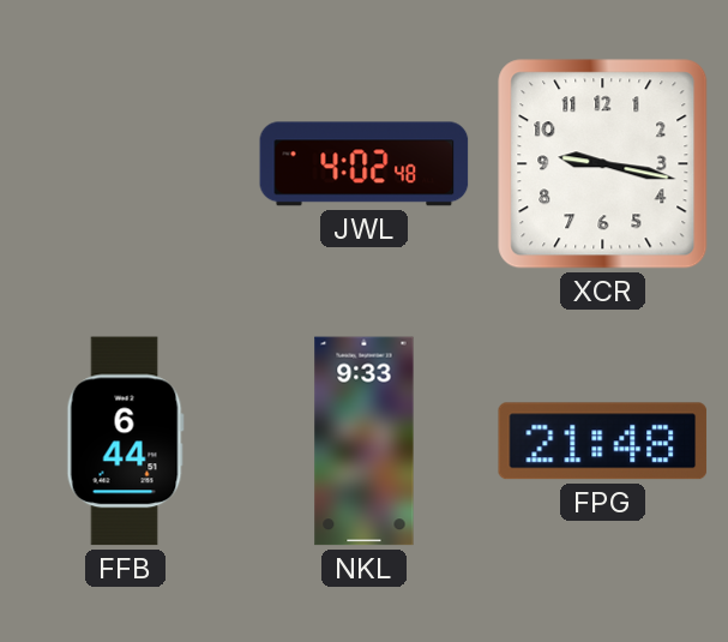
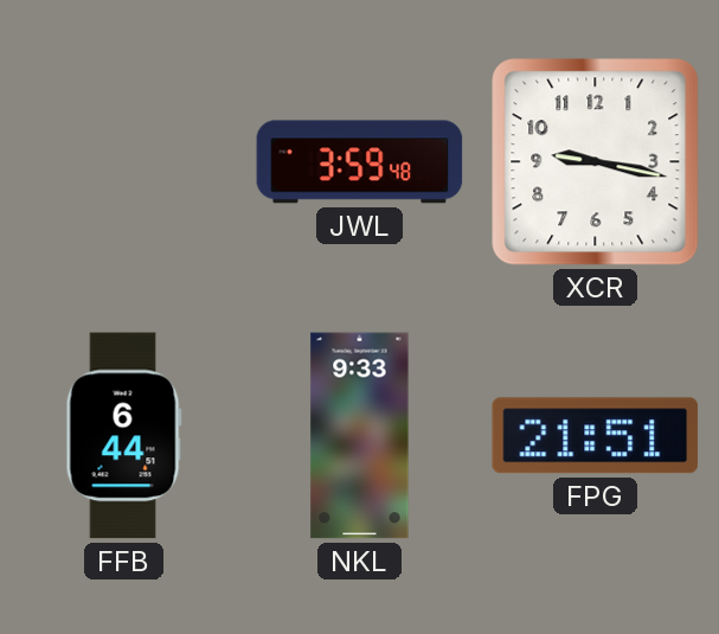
JWL: 4:02 -> 3:59 (360, 162)
FPG: 21:48 -> 21:51 (596, 436)
